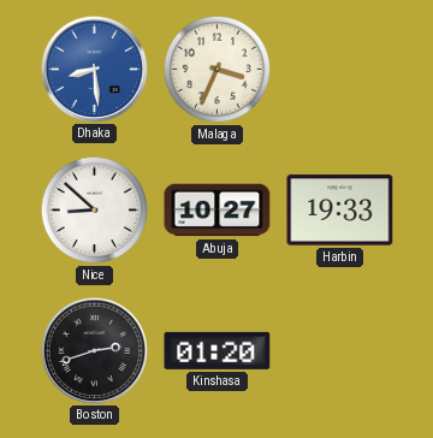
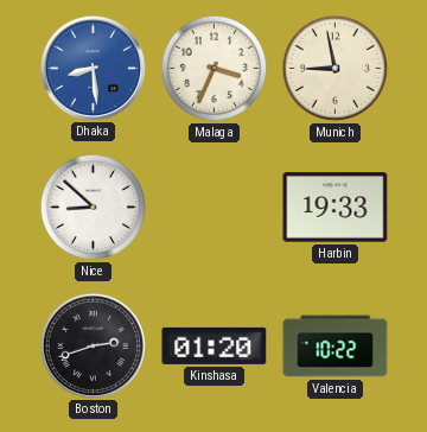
Munich: none -> 8:58 (336, 69)
Abuja: 10:27 -> none (218, 211)
Valencia: none -> 10:22 (336, 347)
